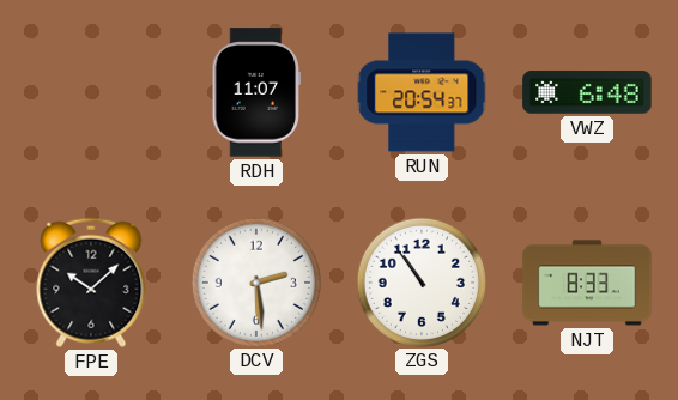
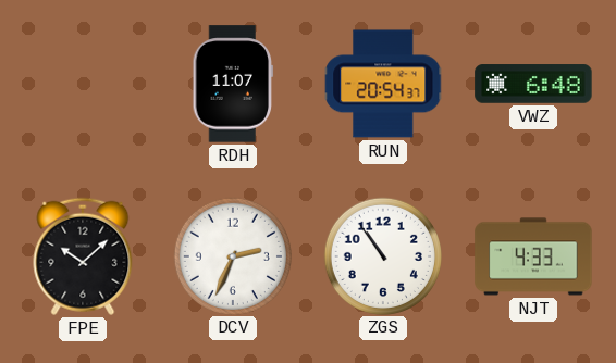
DCV: 2:29 -> 2:34 (232, 255)
NJT: 8:33 -> 4:33 (533, 256)
